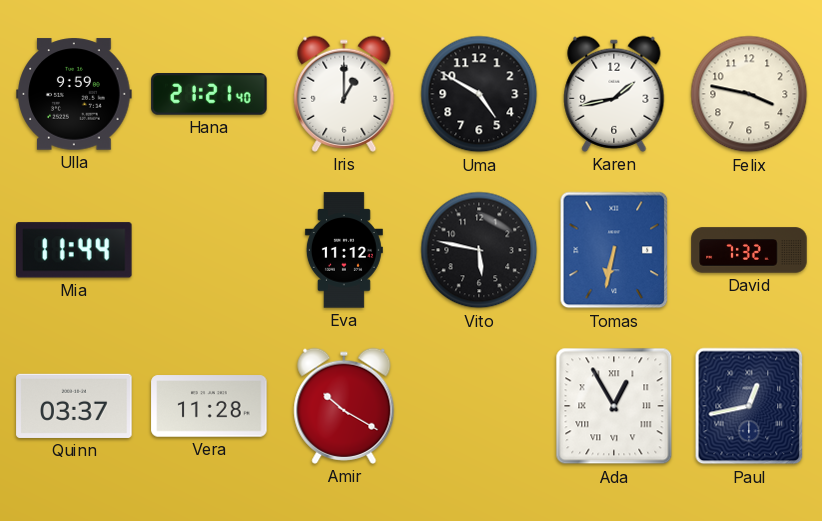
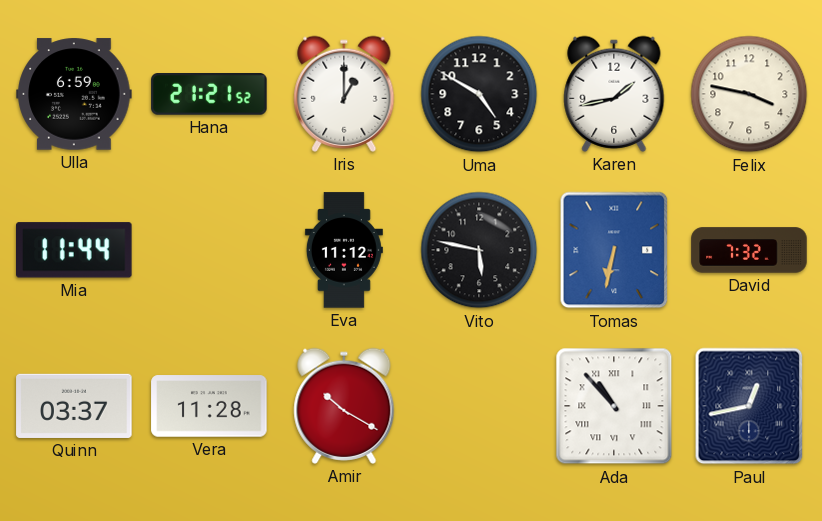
Ulla: 9:59 -> 6:59 (74, 94)
Hana: 21:21:40 -> 21:21:52 (209, 95)
Ada: 12:55 -> 10:53 (614, 406)
